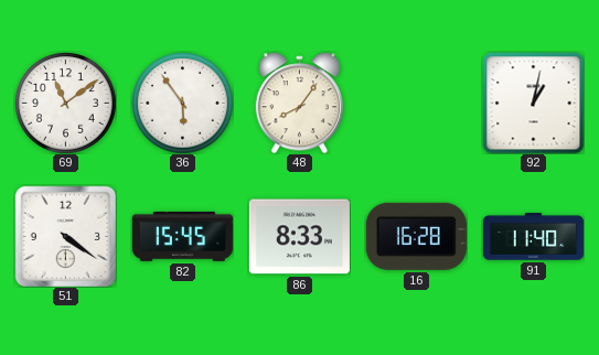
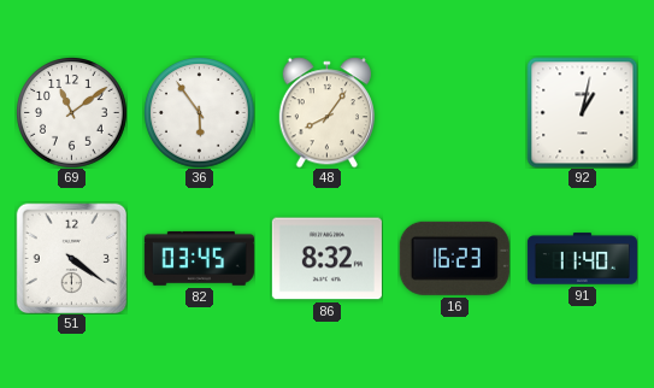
82: 15:45 -> 03:45 (199, 258)
86: 8:33 -> 8:32 (326, 259)
16: 16:28 -> 16:23 (454, 258)
